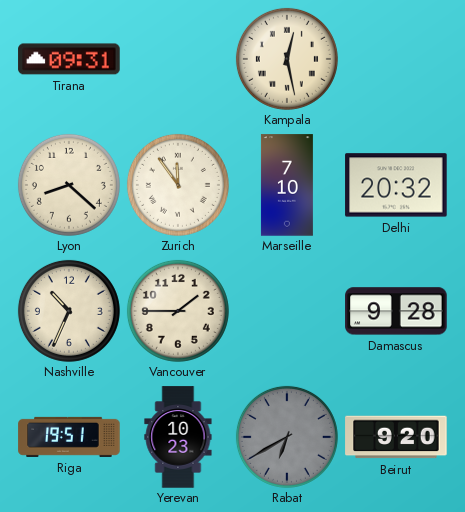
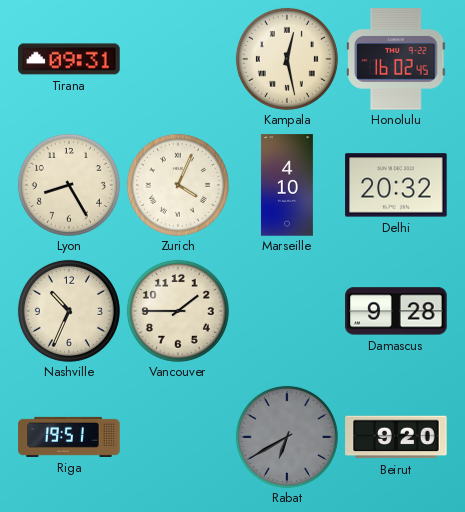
Honolulu: none -> 16:02 (397, 59)
Lyon: 8:22 -> 8:25 (69, 185)
Zurich: 11:54 -> 4:04 (178, 185)
Marseille: 7:10 -> 4:10 (287, 185)
Yerevan: 10:23 -> none (178, 437)
